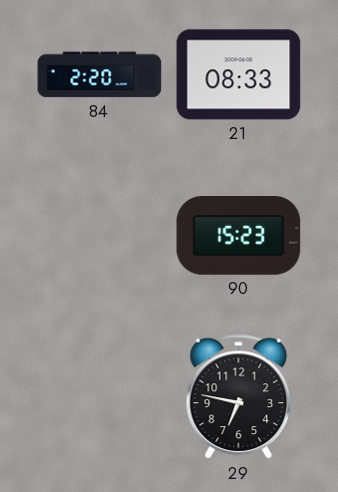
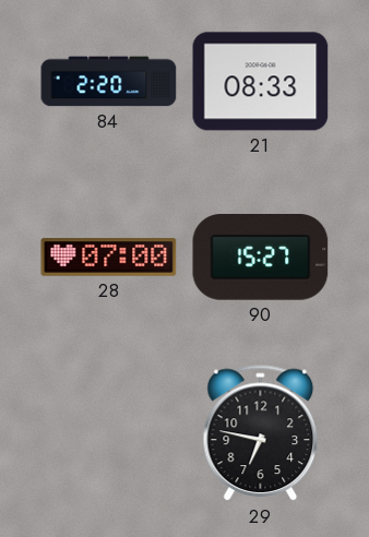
28: none -> 07:00 (109, 258)
90: 15:23 -> 15:27 (261, 258)
